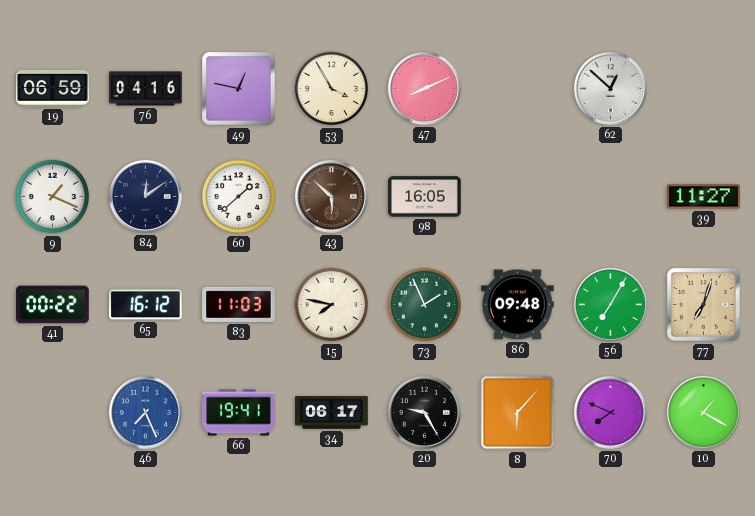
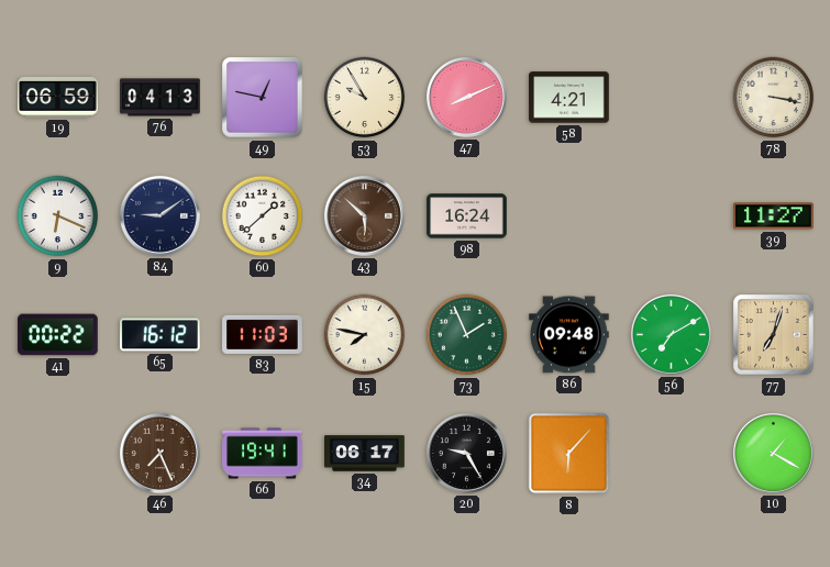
76: 04:16 -> 04:13 (161, 98)
53: 3:55 -> 9:55 (365, 98)
58: none -> 4:21 (569, 98)
62: 12:52 -> none (610, 88)
78: none -> 3:17 (774, 98)
9: 1:19 -> 6:19 (58, 216)
84: 12:09 -> 9:09 (159, 215)
98: 16:05 -> 16:24 (467, 216)
56: 7:05 -> 7:10 (671, 334)
46 dial: blue -> brown (159, 453)
70: 7:49 -> none (610, 412)
